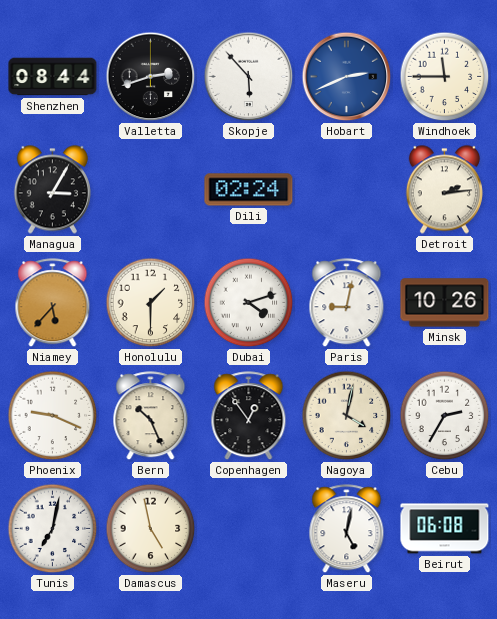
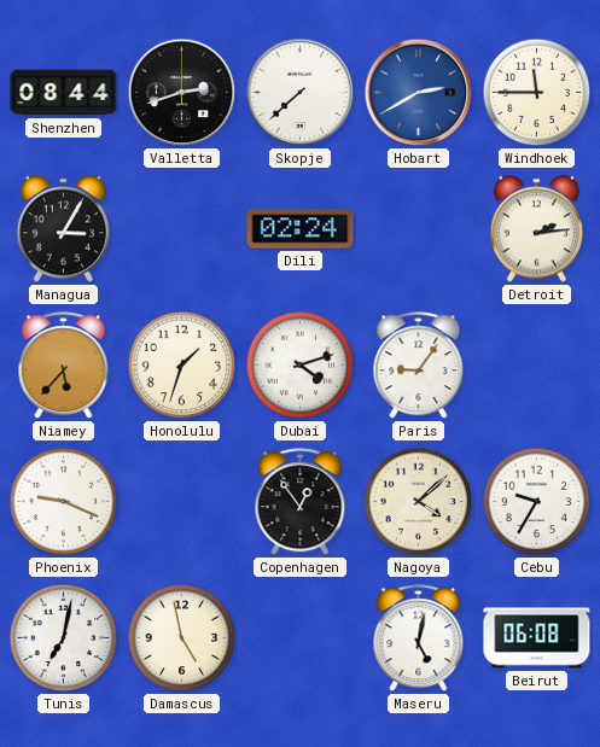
Skopje: 5:53 -> 7:38 (301, 93)
Hobart: 2:41 -> 2:40 (419, 93)
Honolulu: 1:30 -> 1:33 (182, 366)
Paris: 9:02 -> 9:06 (419, 366)
Minsk: 10:26 -> none (445, 303)
Bern: 10:26 -> none (151, 416)
Nagoya: 4:02 -> 4:08 (419, 502)
Cebu: 2:35 -> 9:35 (537, 502)
